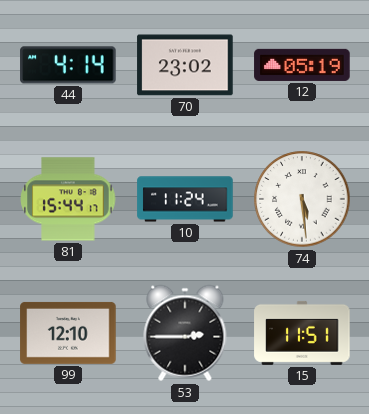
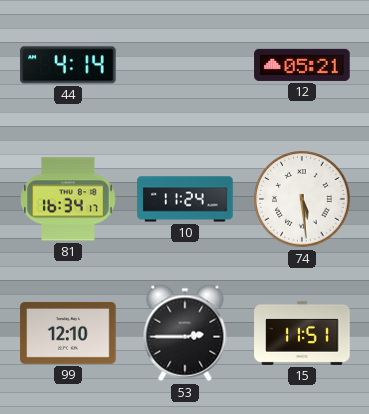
70: 23:02 -> none (185, 65)
12: 05:19 -> 05:21 (302, 65)
81: 15:44 -> 16:34 (68, 199)
